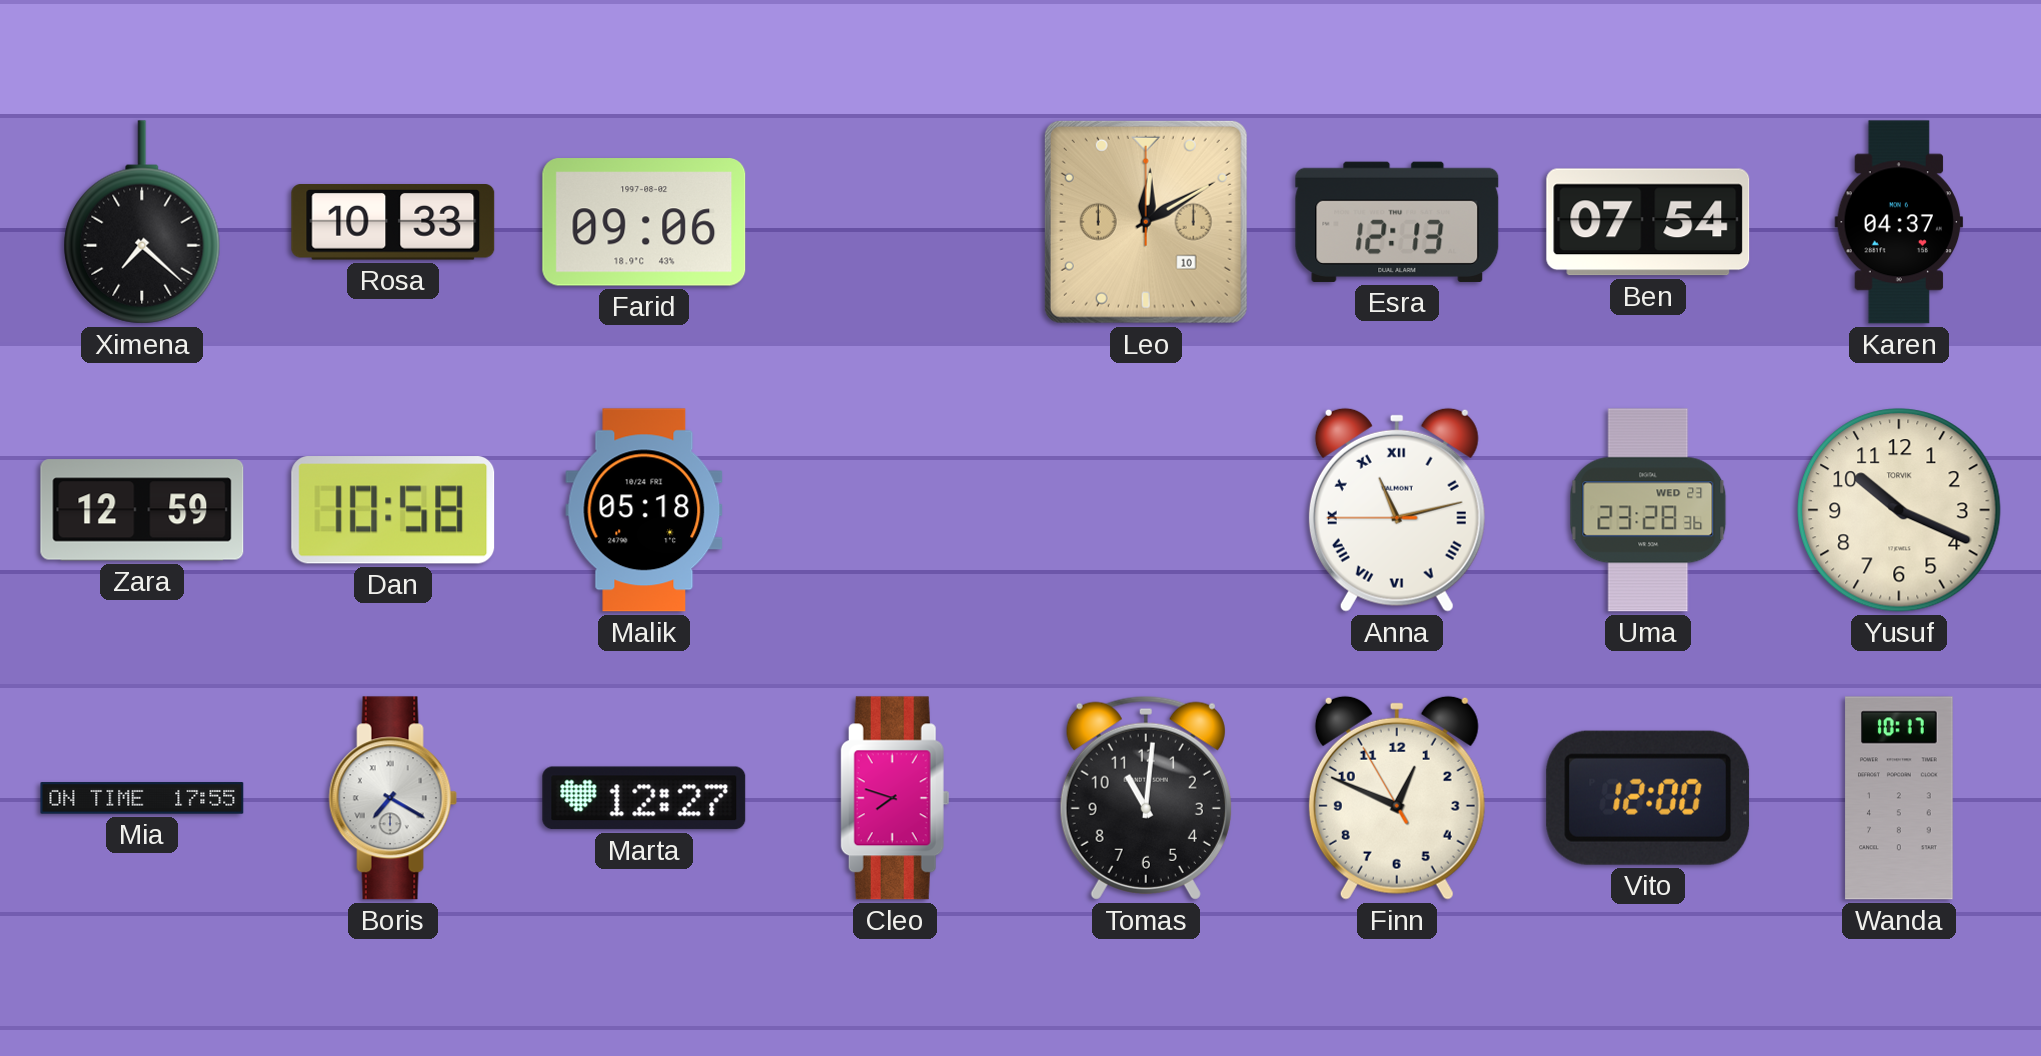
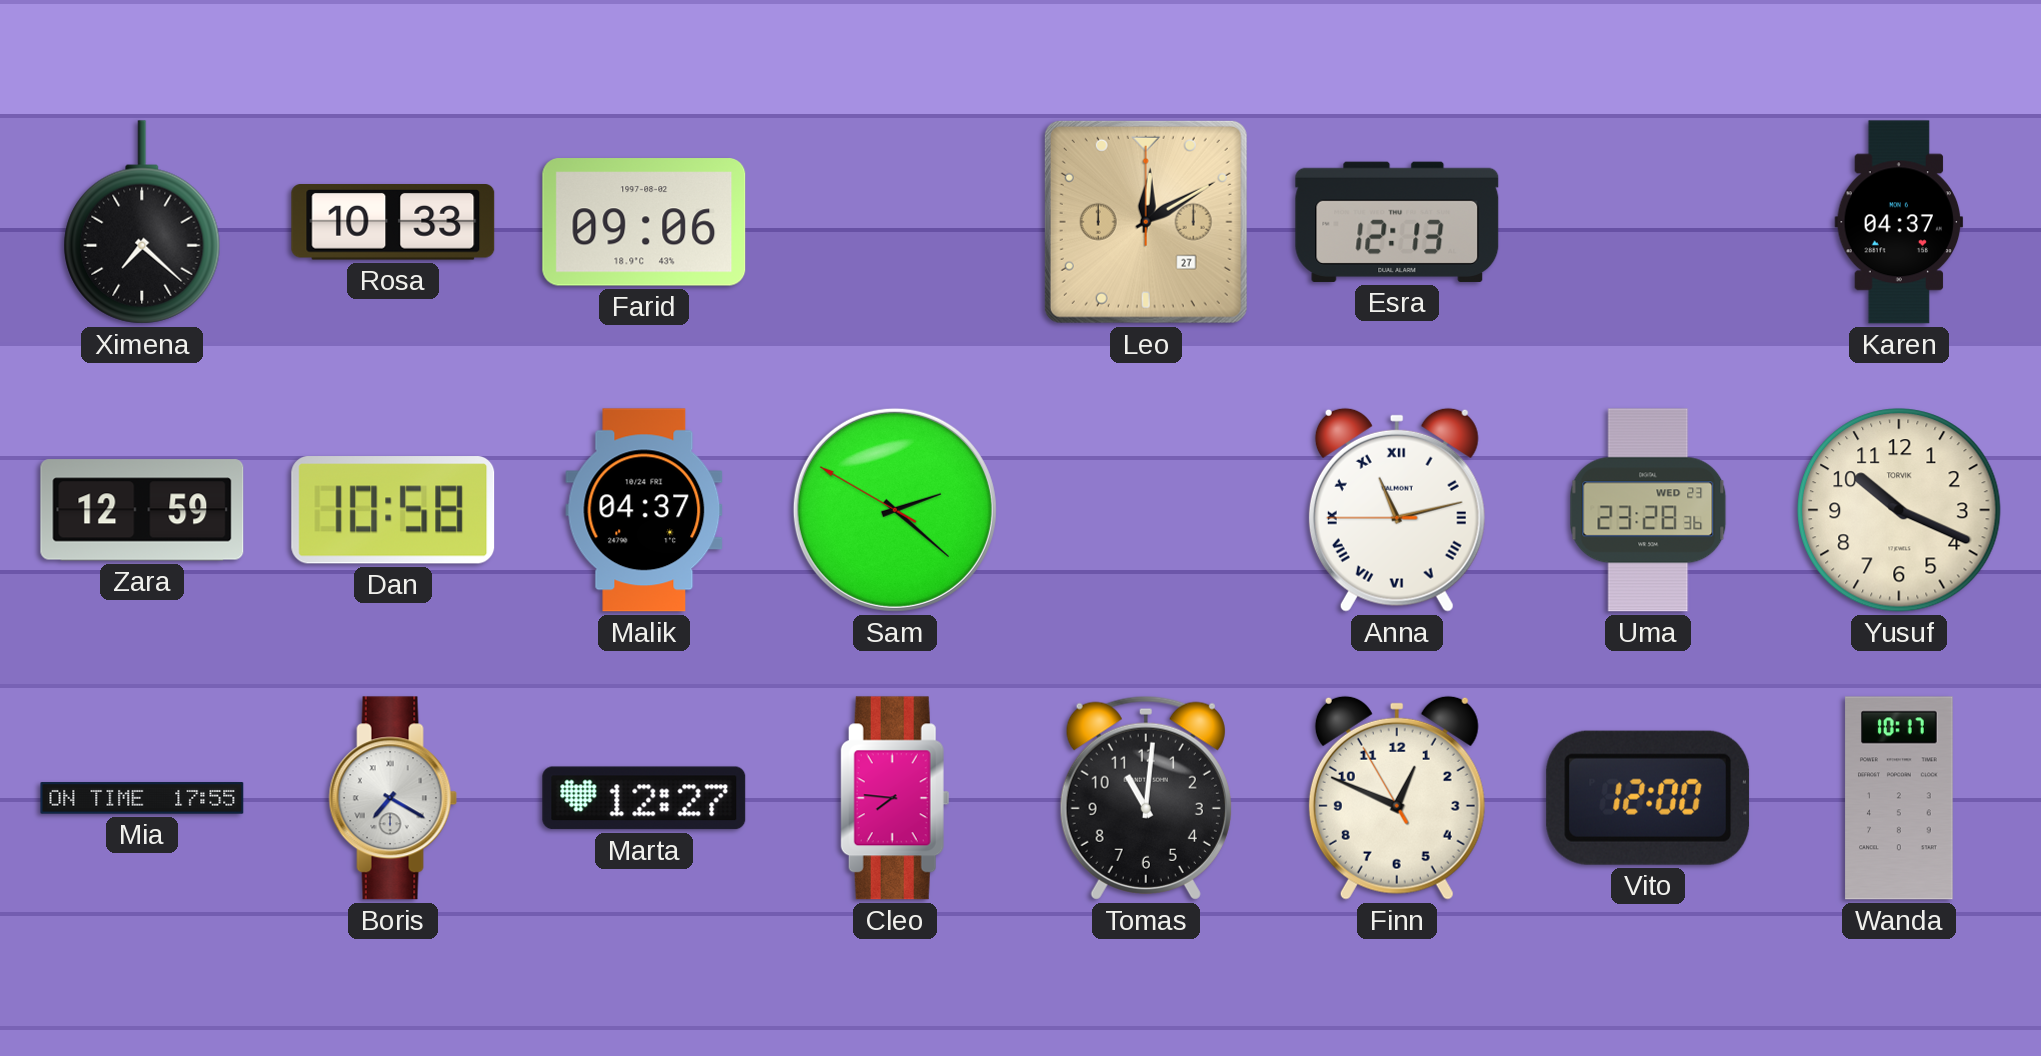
Leo date: 10 -> 27 (1146, 222)
Ben: 07:54 -> none (1648, 222)
Malik: 05:18 -> 04:37 (644, 510)
Sam: none -> 2:21 (895, 510)
Cleo: 7:48 -> 7:46 (895, 798)
